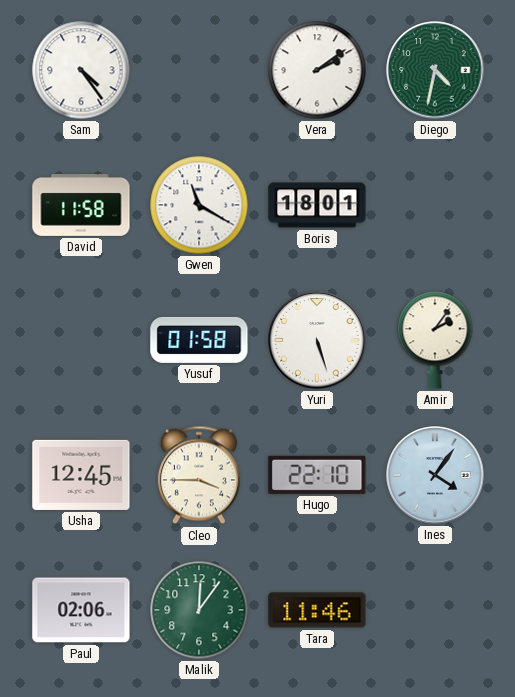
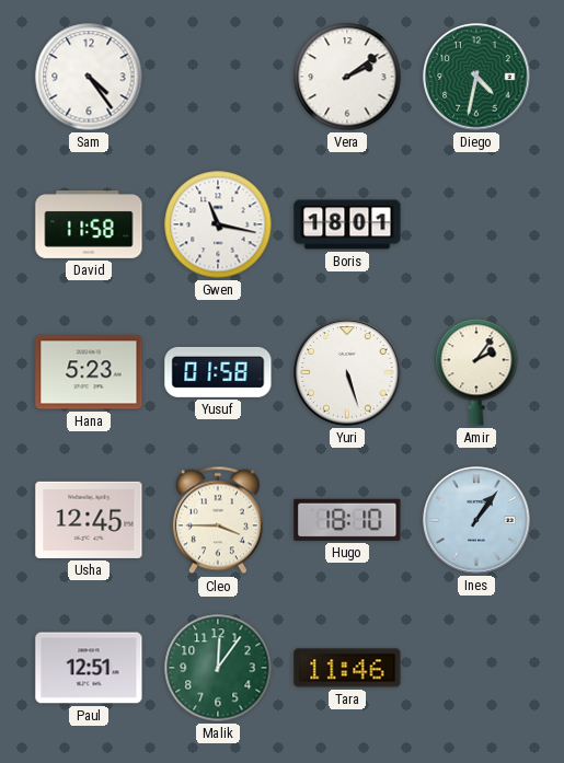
Gwen: 11:20 -> 11:17 (218, 224)
Hana: none -> 5:23 (89, 372)
Hugo: 22:10 -> 18:10 (347, 520)
Ines: 4:06 -> 1:06 (476, 520)
Paul: 02:06 -> 12:51 (89, 668)
